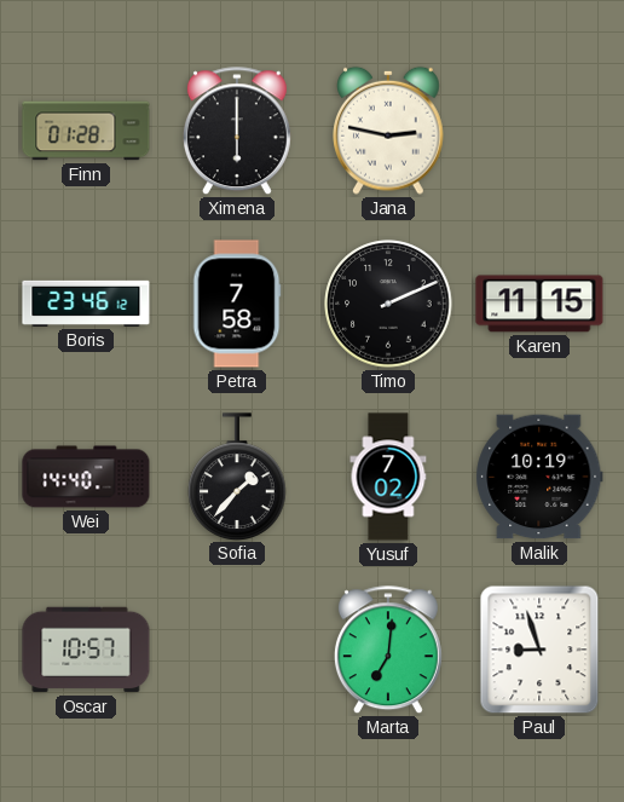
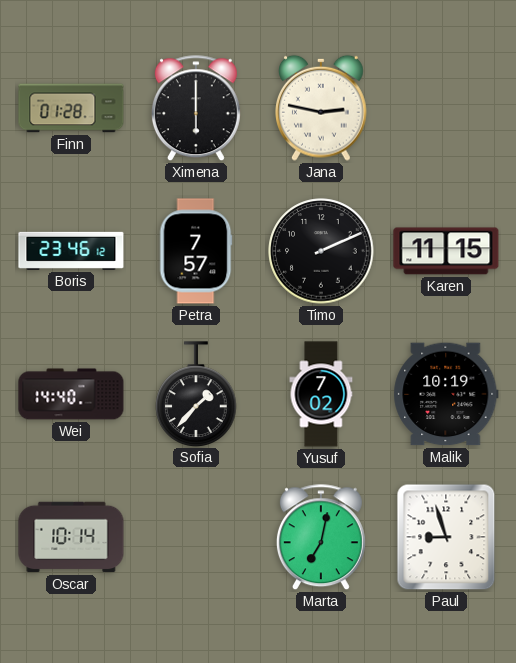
Petra: 7:58 -> 7:57 (196, 251)
Oscar: 10:57 -> 10:14 (71, 537)
Marta: 7:01 -> 7:02 (321, 538)
